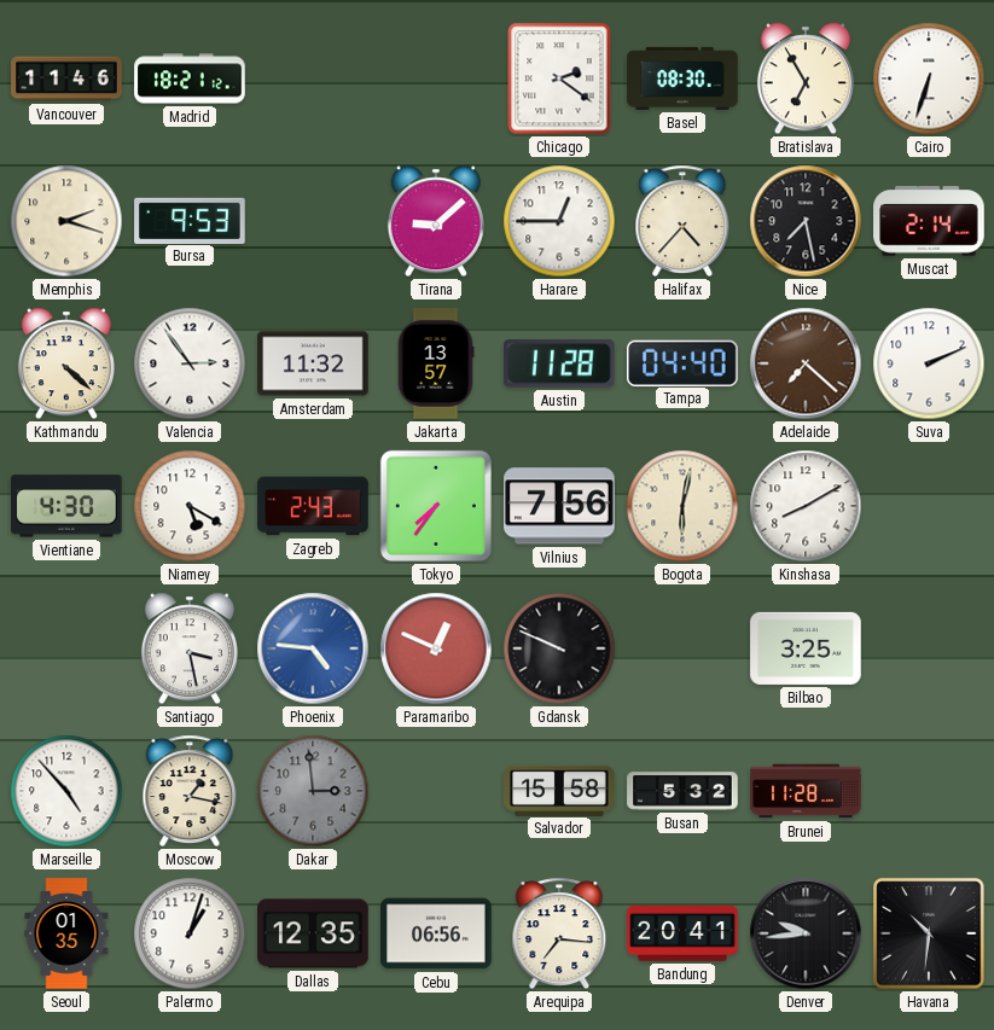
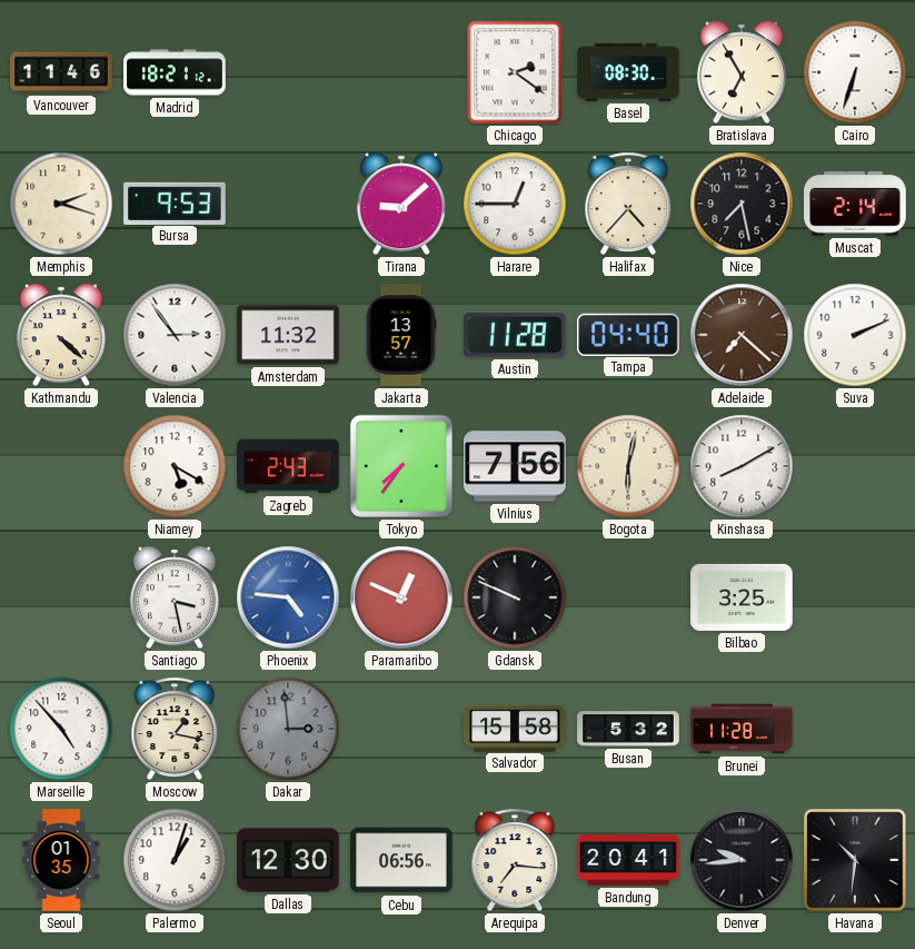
Vientiane: 4:30 -> none (66, 506)
Dallas: 12:35 -> 12:30 (288, 860)
